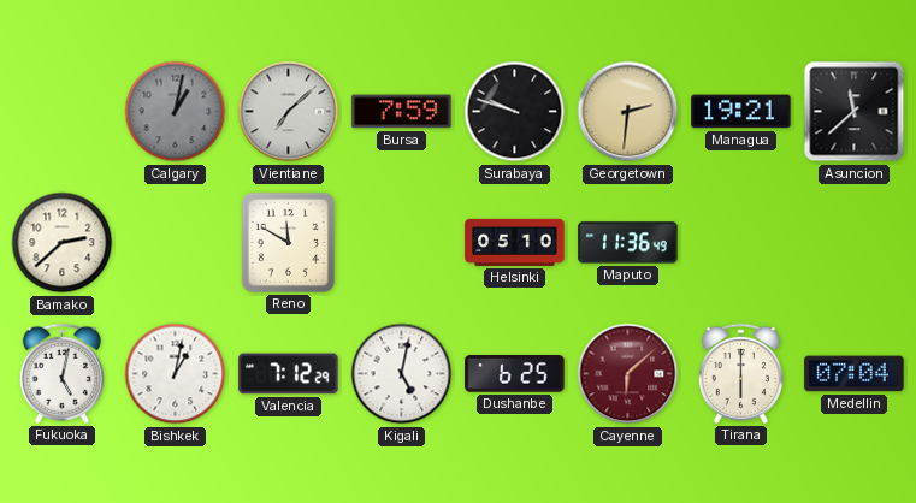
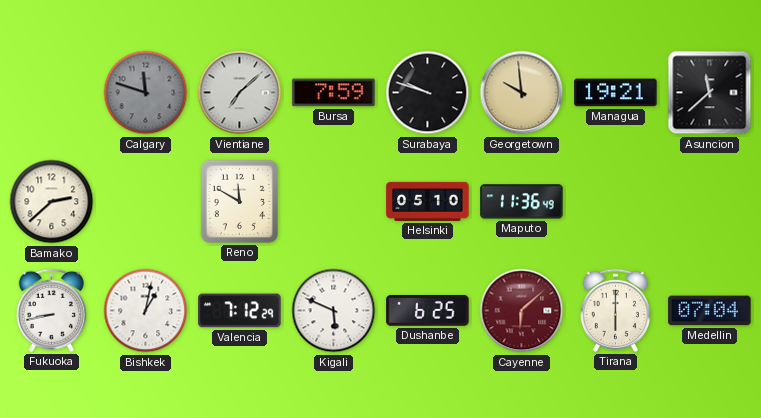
Calgary: 1:02 -> 11:48 (146, 93)
Georgetown: 2:31 -> 9:59 (522, 93)
Fukuoka: 5:02 -> 8:43 (51, 310)
Kigali: 5:02 -> 5:49 (334, 311)
